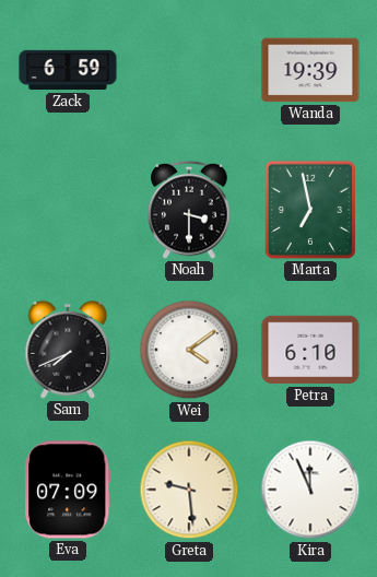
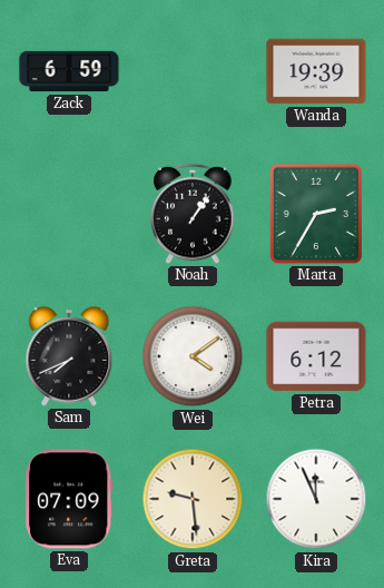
Noah: 3:30 -> 1:06 (193, 214)
Marta: 6:58 -> 2:35 (316, 214)
Petra: 6:10 -> 6:12 (316, 356)
